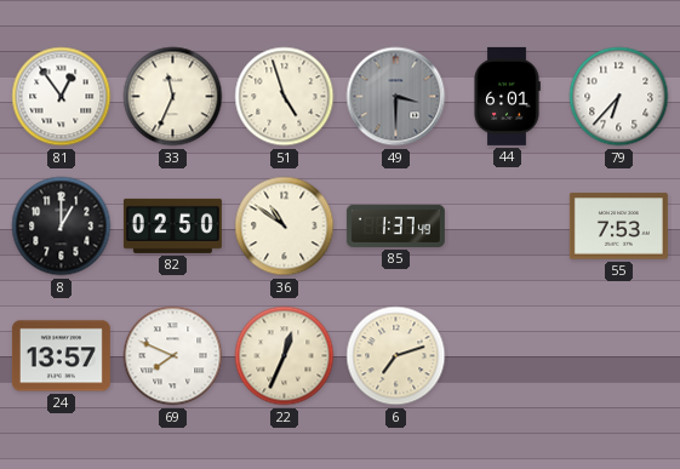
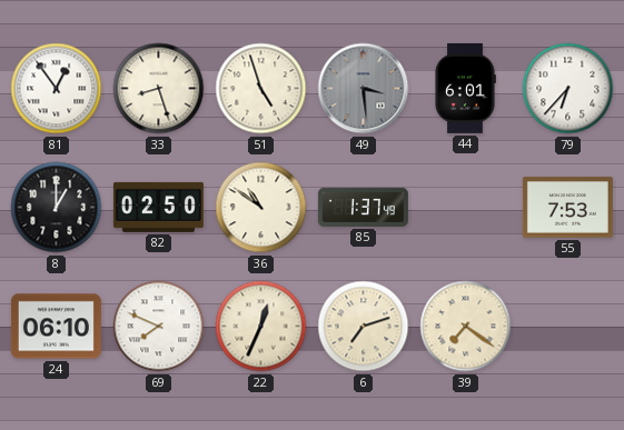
33: 11:34 -> 8:27 (159, 89)
49: 3:30 -> 3:29 (364, 89)
24: 13:57 -> 06:10 (56, 327)
39: none -> 7:21 (466, 327)
